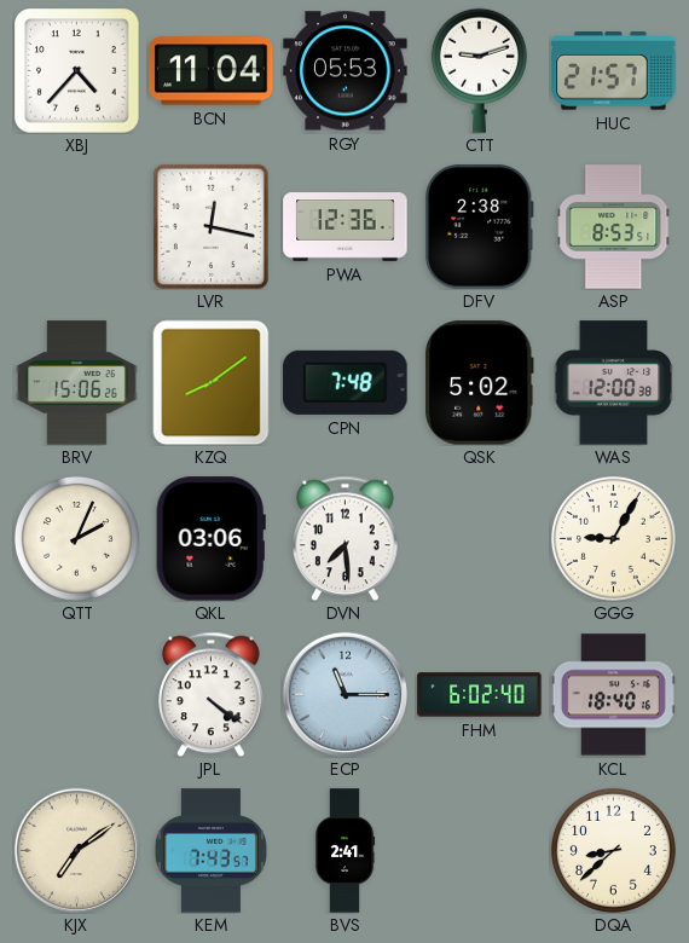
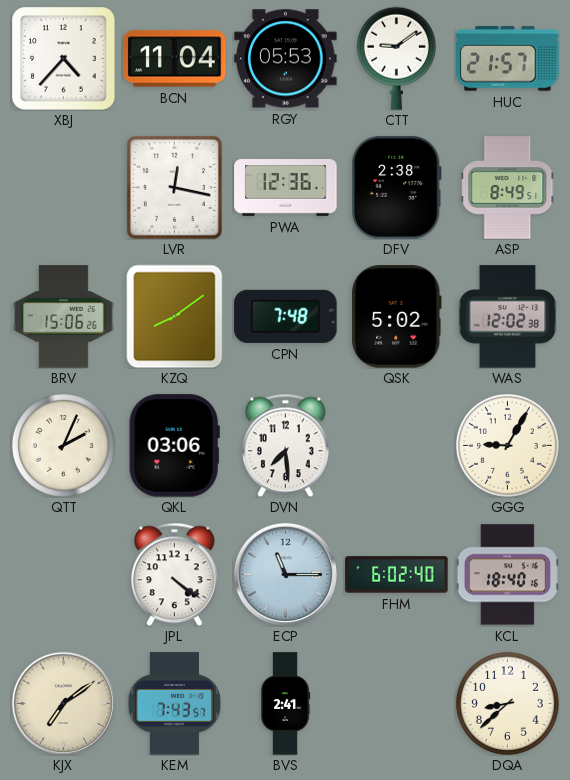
CTT: 9:12 -> 9:09 (396, 58)
ASP: 8:53 -> 8:49 (508, 188)
WAS: 12:00 -> 12:02 (508, 317)
